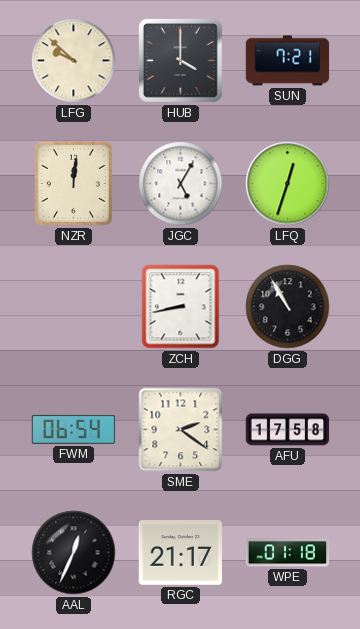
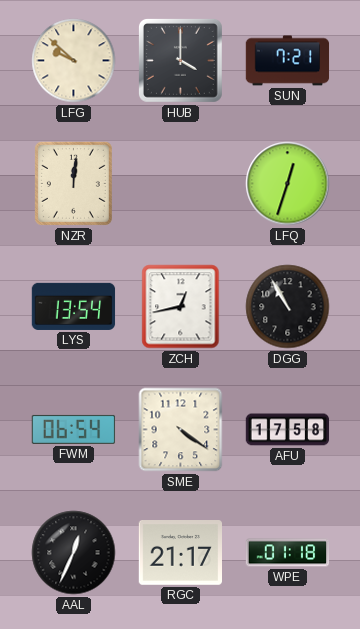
JGC: 5:05 -> none (181, 184)
LYS: none -> 13:54 (74, 306)
ZCH: 8:43 -> 12:43 (181, 307)
SME: 2:21 -> 4:21 (181, 430)
